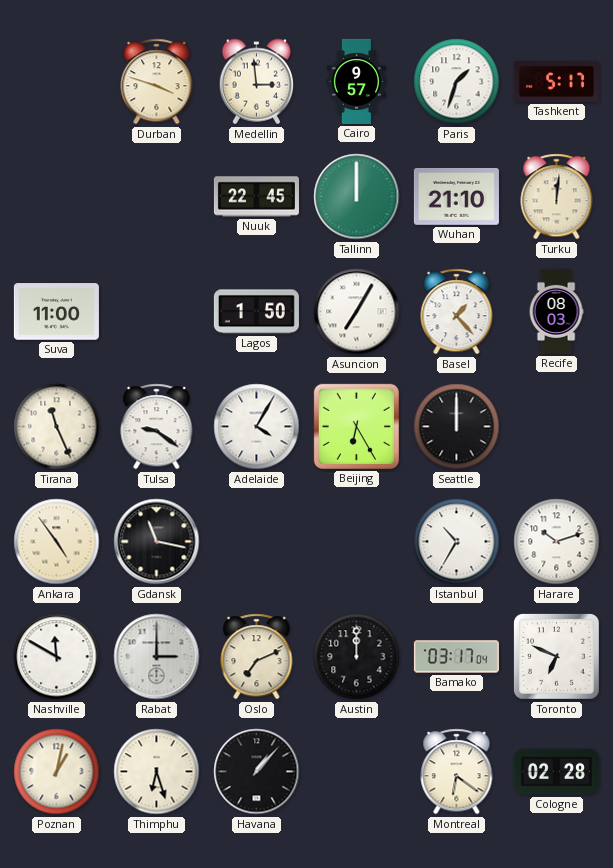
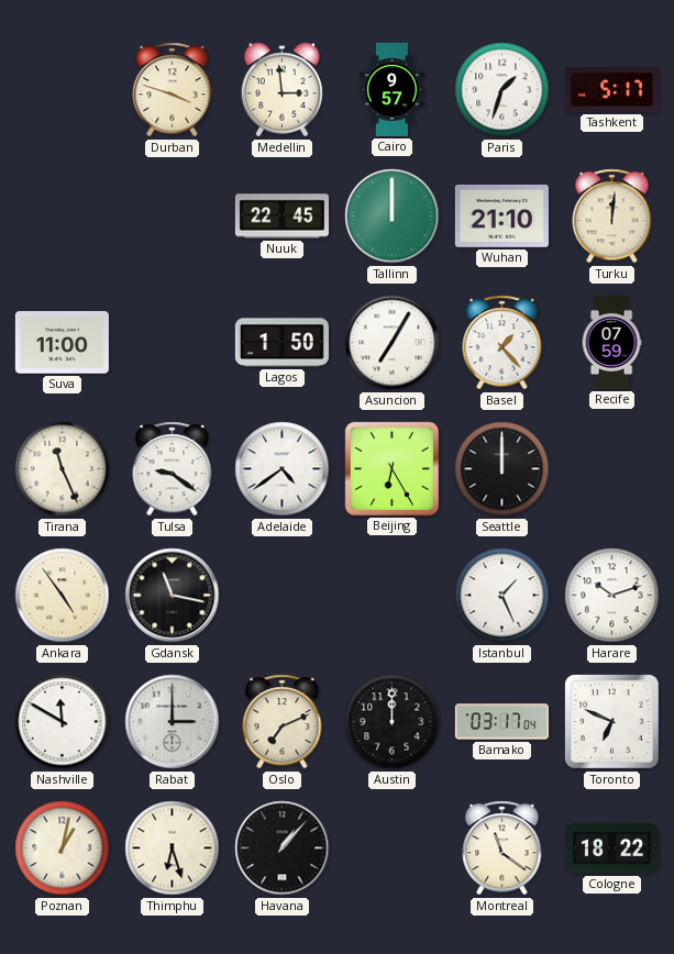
Recife: 08:03 -> 07:59 (611, 342)
Adelaide: 4:05 -> 4:39 (283, 469)
Istanbul: 10:35 -> 1:26 (502, 596)
Montreal: 6:21 -> 11:21 (502, 848)
Cologne: 02:28 -> 18:22 (611, 848)
